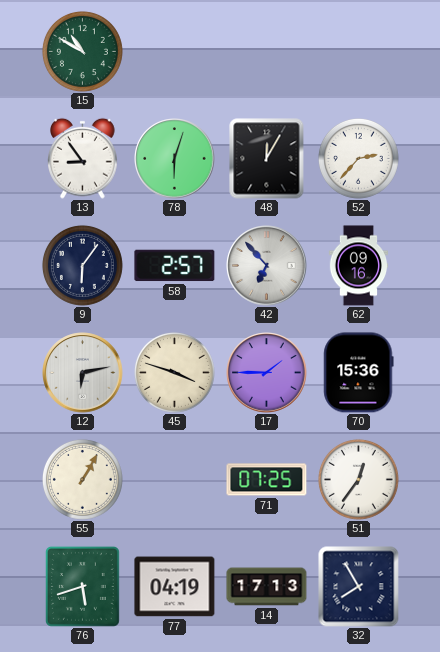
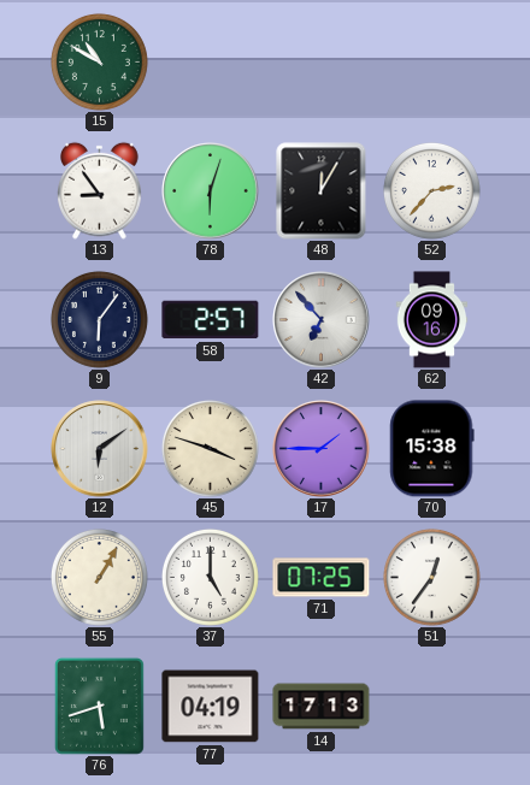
12: 6:13 -> 6:09 (100, 449)
70: 15:36 -> 15:38 (432, 449)
37: none -> 5:00 (210, 577)
32: 7:55 -> none (359, 587)
